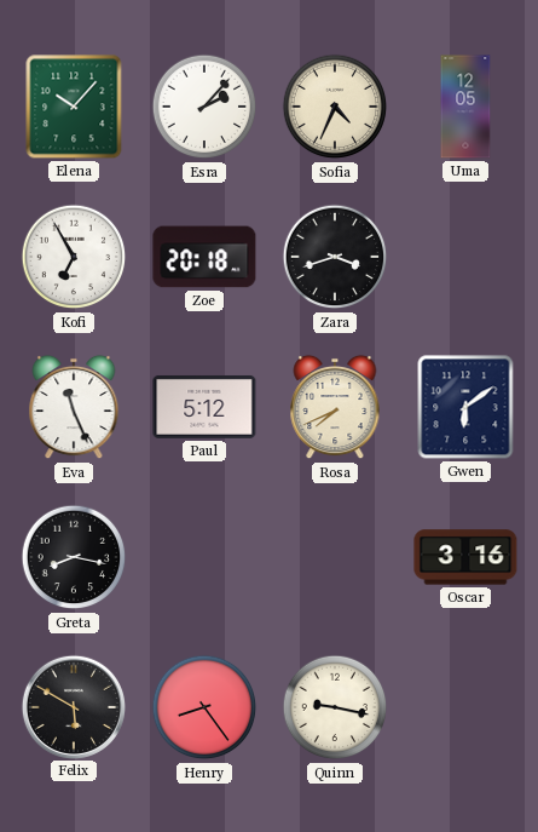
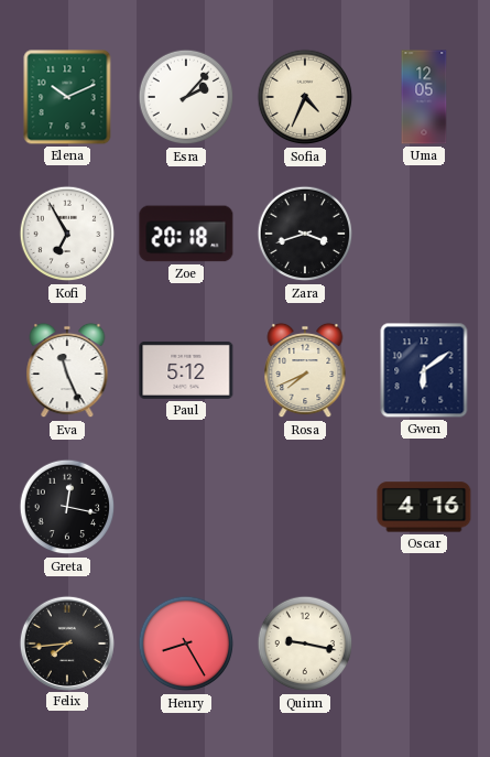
Elena: 10:07 -> 10:11 (67, 97)
Greta: 8:17 -> 12:17 (67, 507)
Oscar: 3:16 -> 4:16 (424, 507)
Felix: 5:50 -> 7:44 (66, 642)
Henry: 8:24 -> 8:25 (186, 644)
